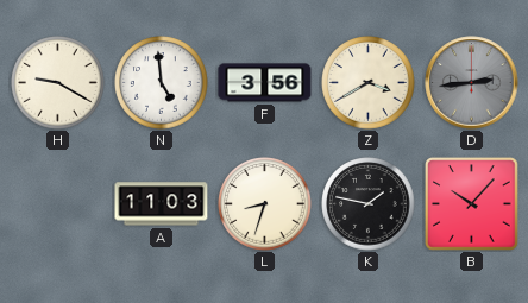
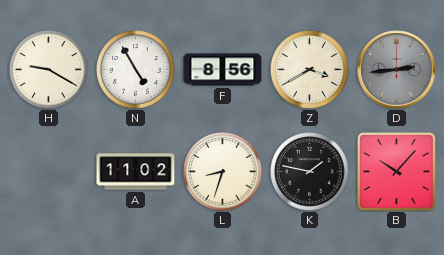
N: 4:59 -> 4:55 (136, 70)
F: 3:56 -> 8:56 (223, 70)
A: 11:03 -> 11:02 (136, 172)
